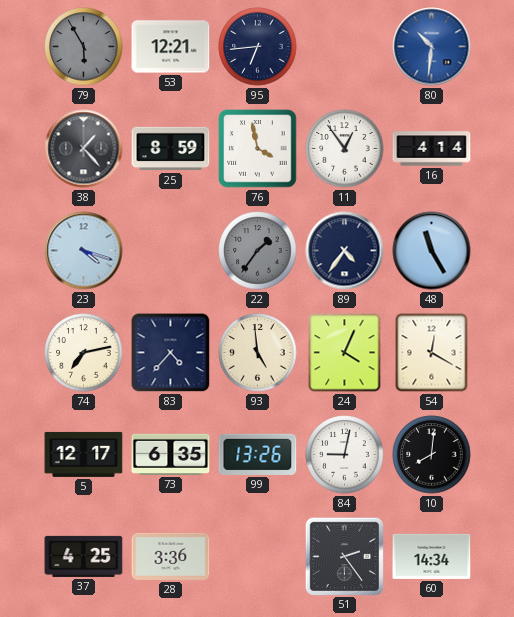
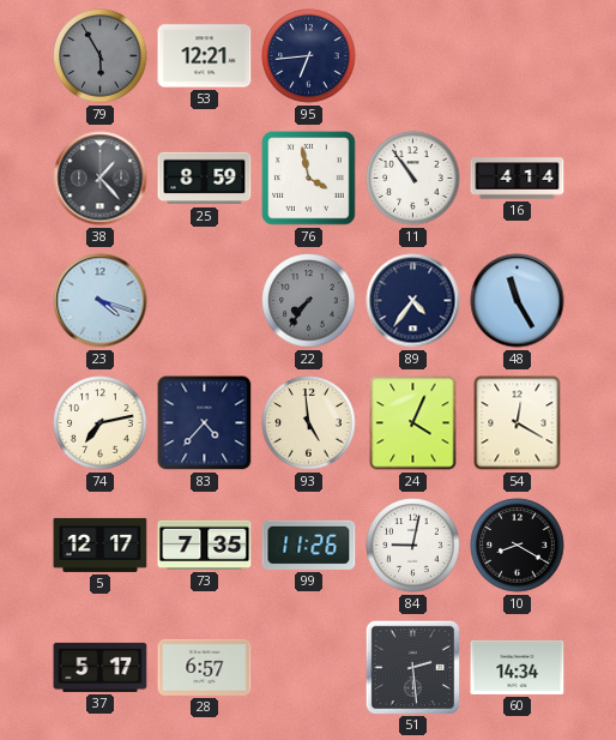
80: 10:31 -> none (432, 47)
11: 12:54 -> 10:54 (413, 179)
22: 1:36 -> 7:36 (309, 301)
73: 6:35 -> 7:35 (205, 545)
99: 13:26 -> 11:26 (309, 545)
10: 8:01 -> 8:20 (518, 546)
37: 4:25 -> 5:17 (101, 667)
28: 3:36 -> 6:57 (205, 667)
51: 2:24 -> 2:29 (412, 667)
